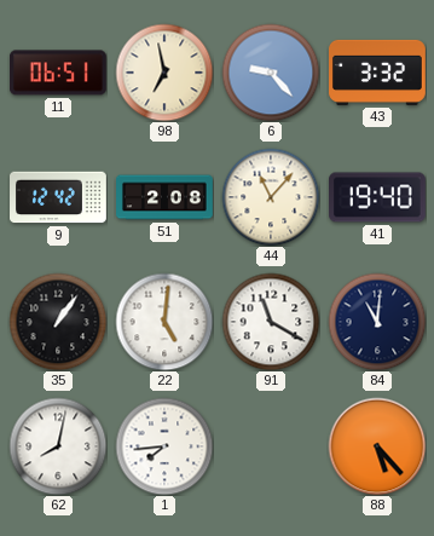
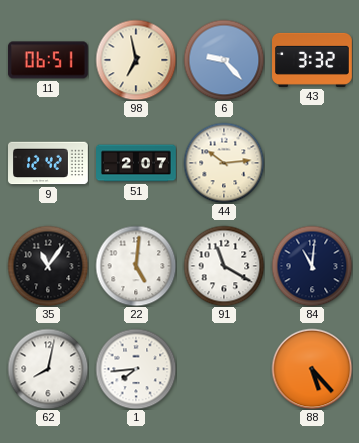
51: 2:08 -> 2:07 (136, 163)
44: 11:07 -> 10:14 (224, 163)
41: 19:40 -> none (378, 197)
35: 1:06 -> 11:06 (48, 266)
